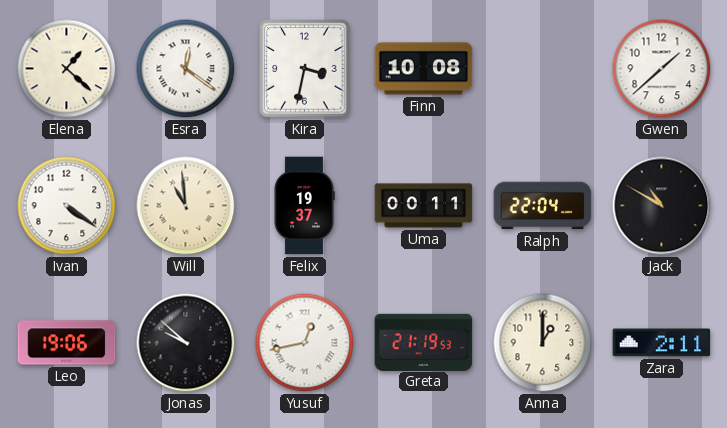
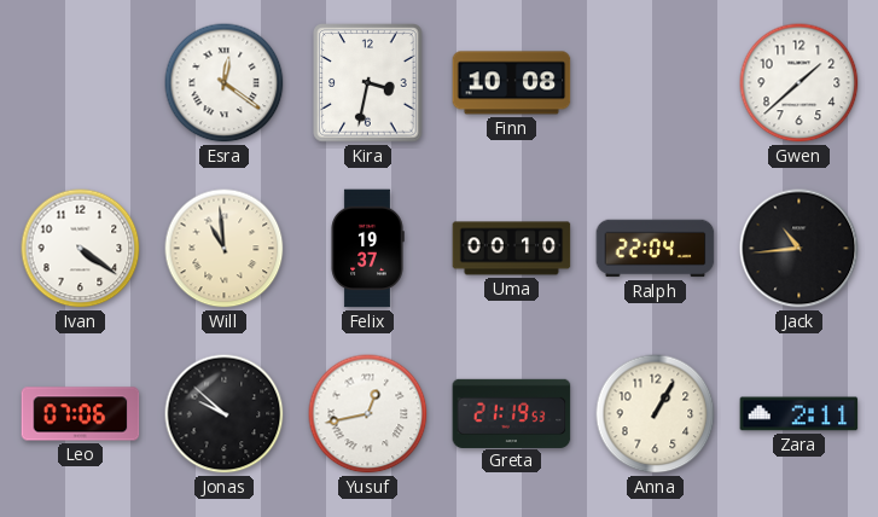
Elena: 1:22 -> none (67, 69)
Uma: 00:11 -> 00:10 (512, 249)
Jack: 10:50 -> 10:44 (799, 249)
Leo: 19:06 -> 07:06 (81, 414)
Anna: 1:00 -> 1:05 (656, 414)
